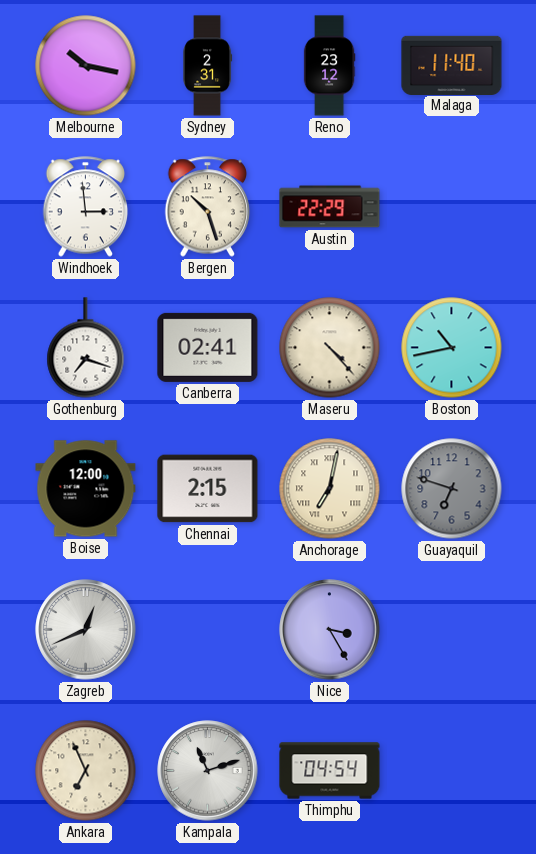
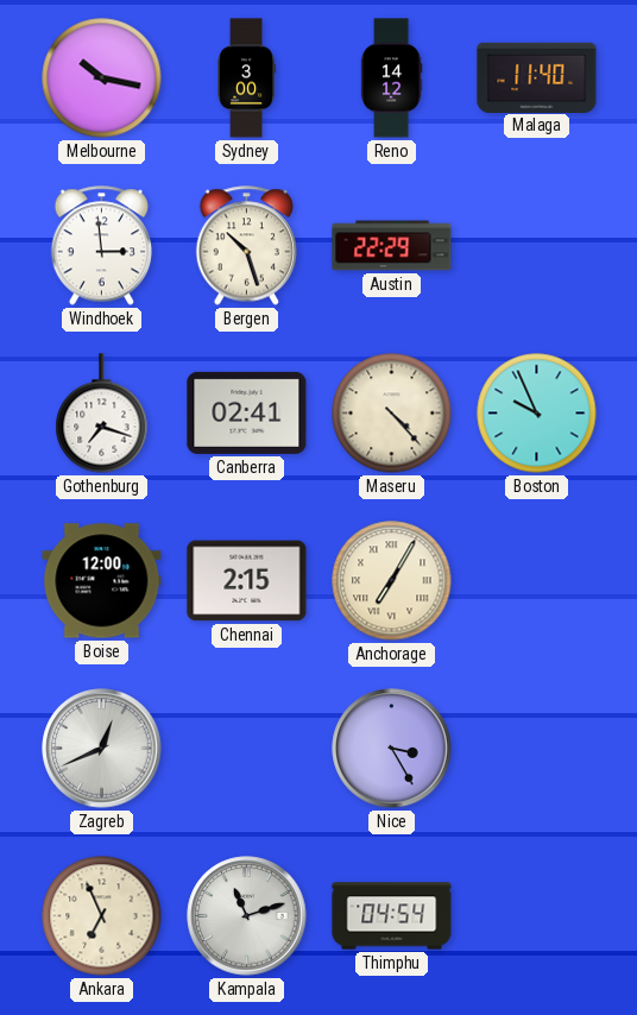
Sydney: 2:31 -> 3:00 (247, 78)
Reno: 23:12 -> 14:12 (391, 78)
Boston: 10:43 -> 9:56 (537, 414)
Anchorage: 7:02 -> 7:05 (392, 581)
Guayaquil: 6:48 -> none (452, 489)
